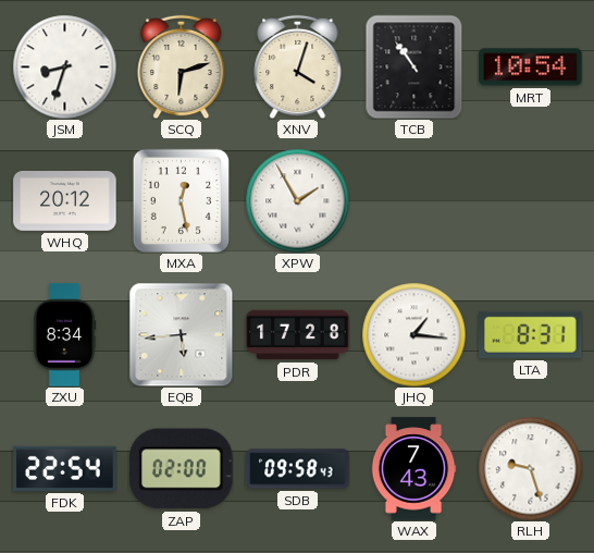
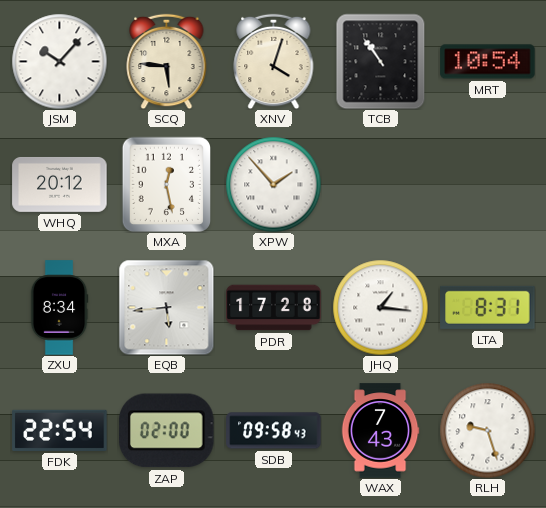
JSM: 8:33 -> 10:07 (59, 61)
SCQ: 6:12 -> 5:46 (167, 61)
XPW: 1:55 -> 1:53 (273, 184)
